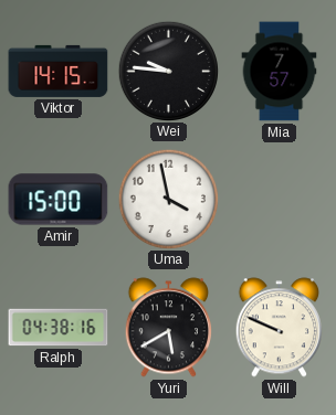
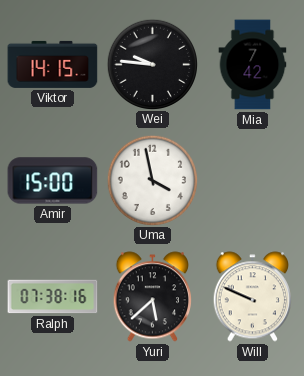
Mia: 7:57 -> 7:42 (253, 65)
Ralph: 04:38 -> 07:38 (53, 297)
Yuri: 5:40 -> 5:38 (152, 297)
